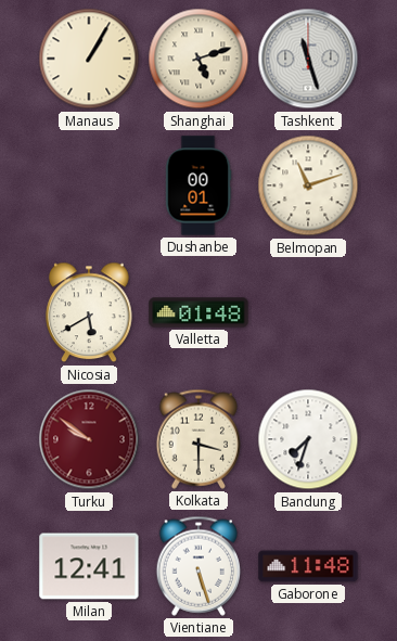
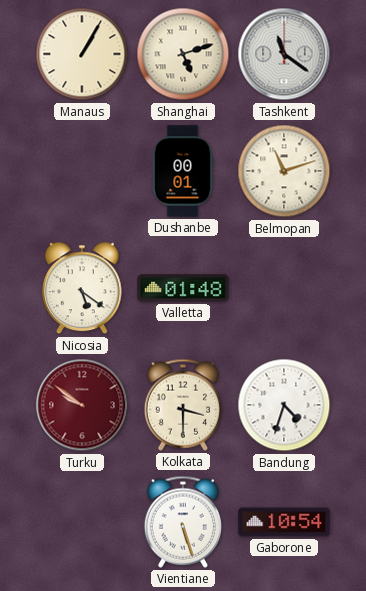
Tashkent: 11:27 -> 11:21 (284, 54)
Nicosia: 5:40 -> 5:21 (83, 288)
Bandung: 7:33 -> 4:33 (284, 405)
Milan: 12:41 -> none (89, 566)
Gaborone: 11:48 -> 10:54 (284, 522)
